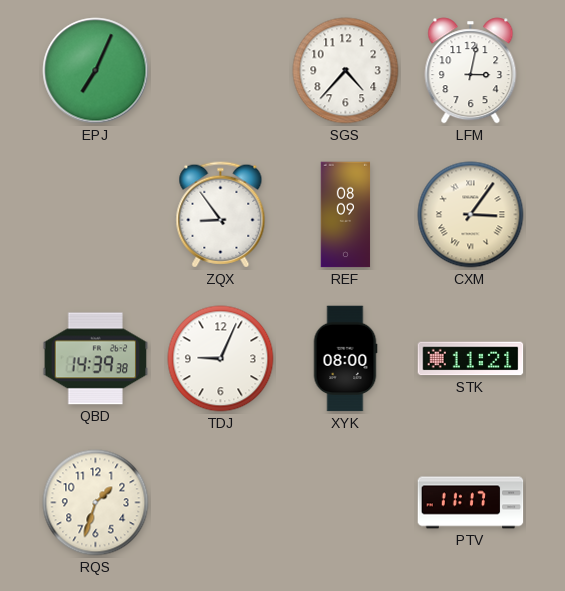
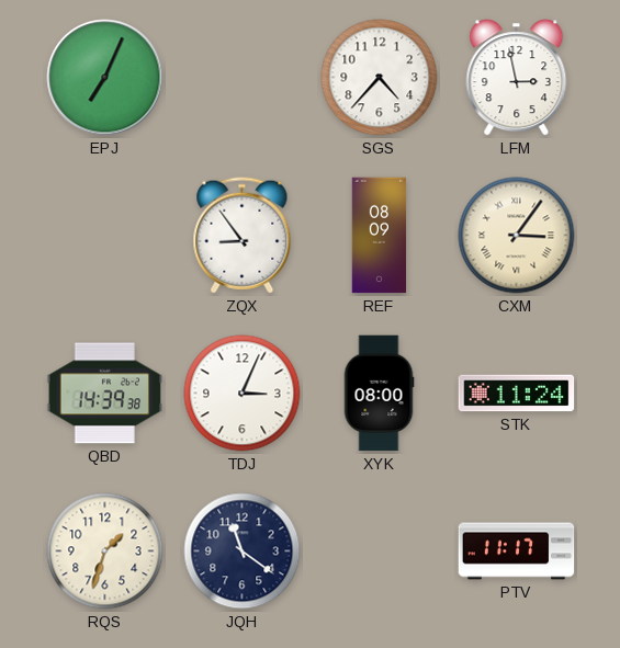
LFM: 3:02 -> 2:58 (517, 78)
TDJ: 9:04 -> 3:04 (243, 394)
STK: 11:21 -> 11:24 (517, 394)
JQH: none -> 11:21 (243, 552)
